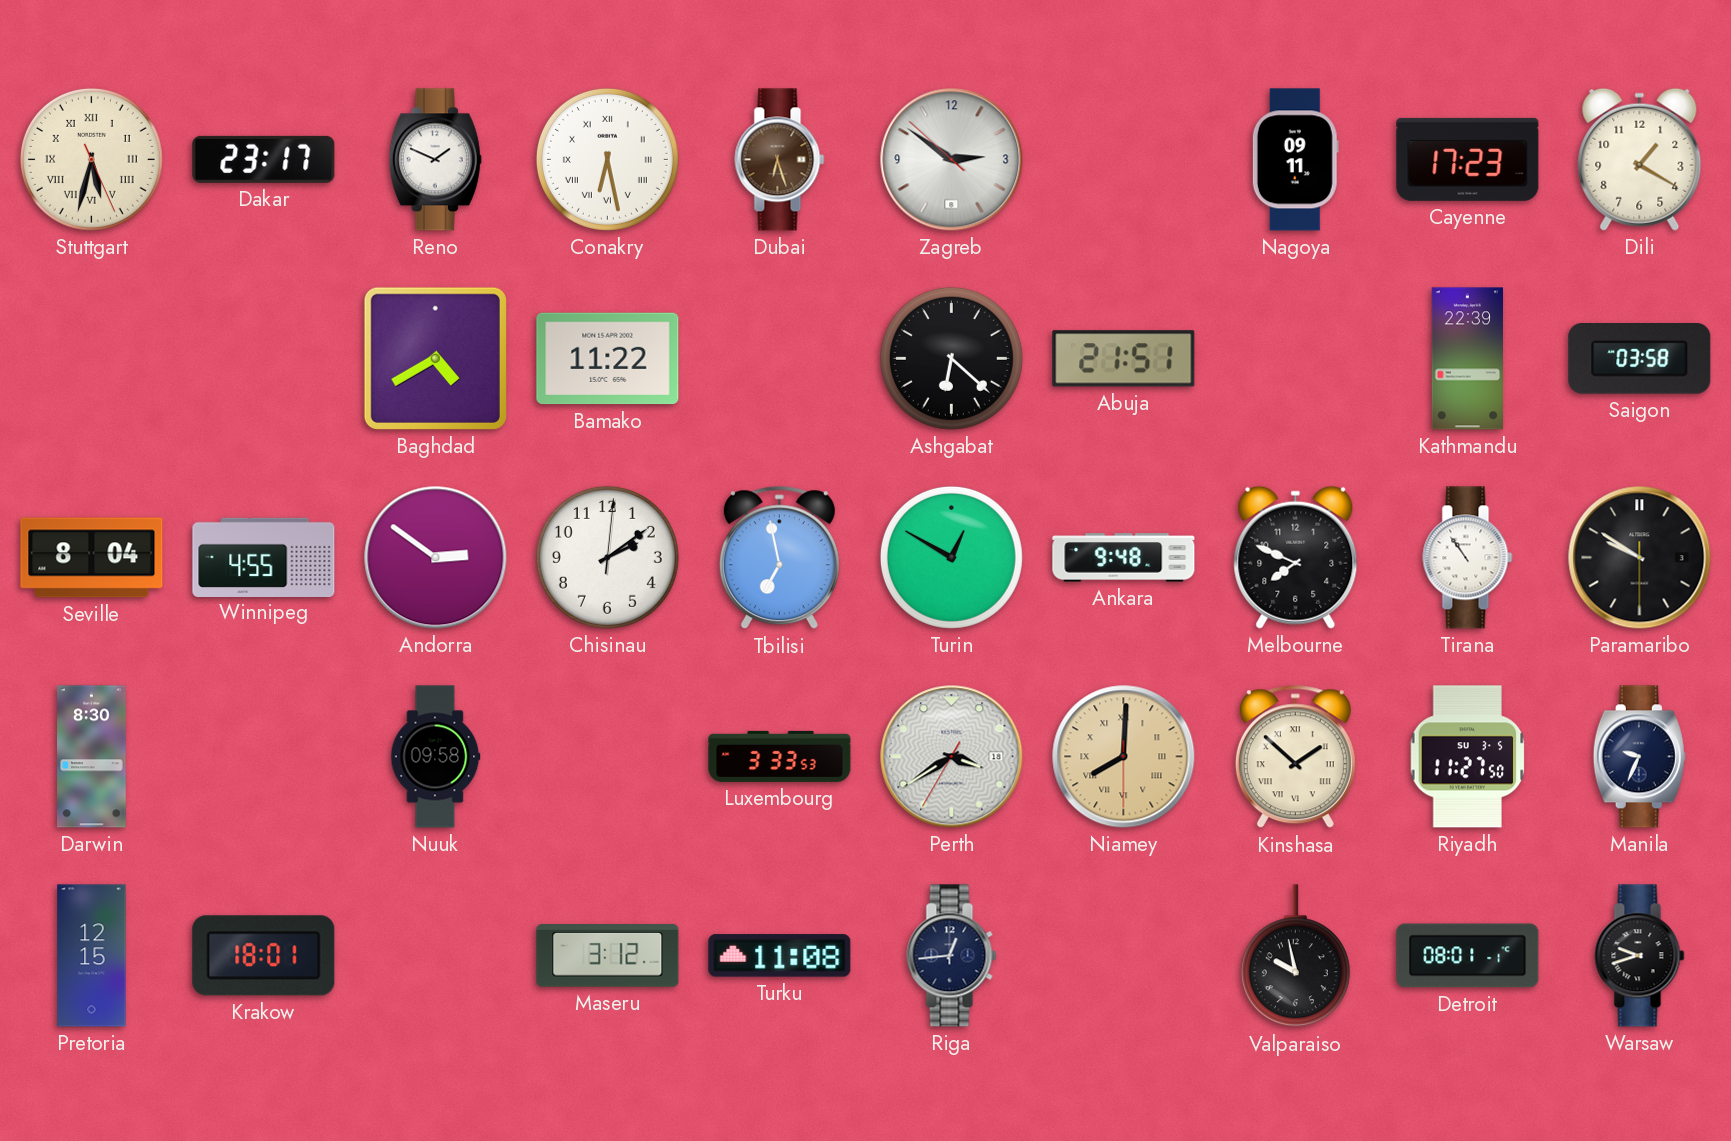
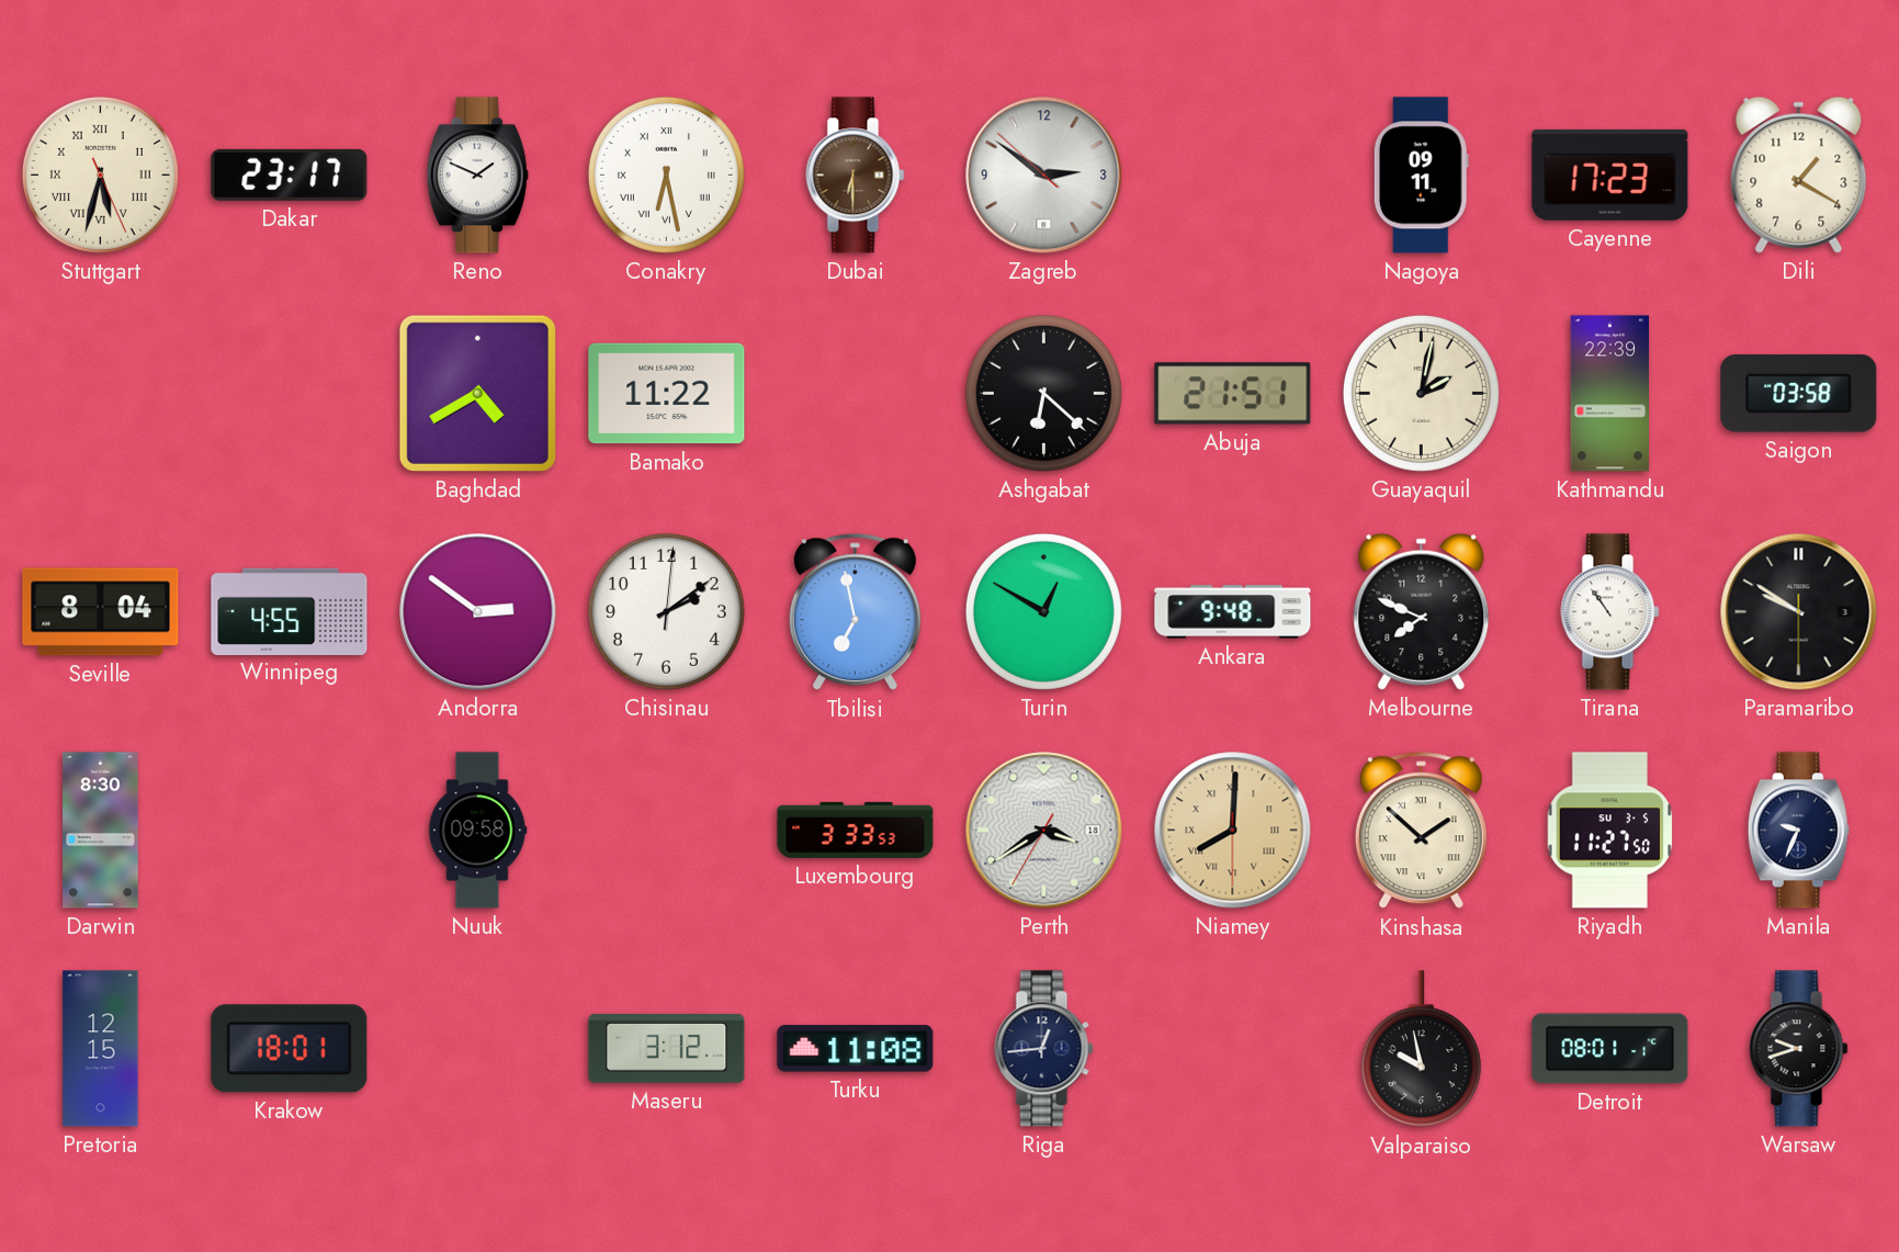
Dubai: 6:27 -> 6:30 (856, 176)
Guayaquil: none -> 2:02 (1421, 393)
